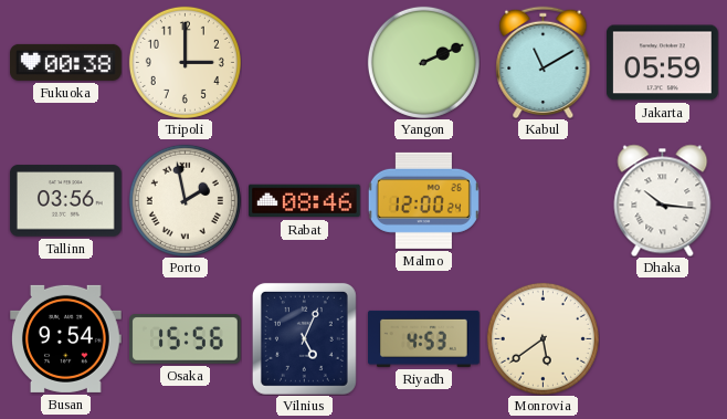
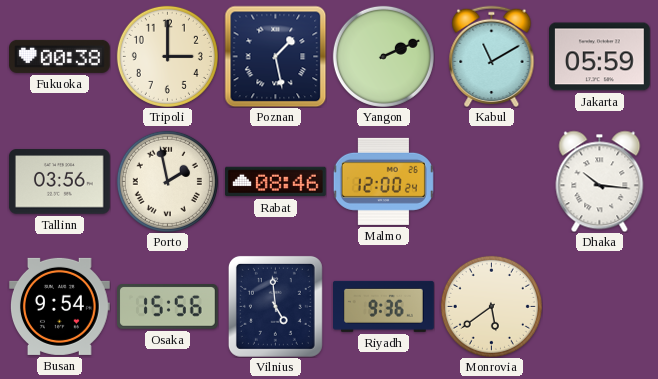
Poznan: none -> 1:28 (275, 56)
Vilnius: 5:04 -> 4:59 (275, 306)
Riyadh: 4:53 -> 9:36 (384, 306)
